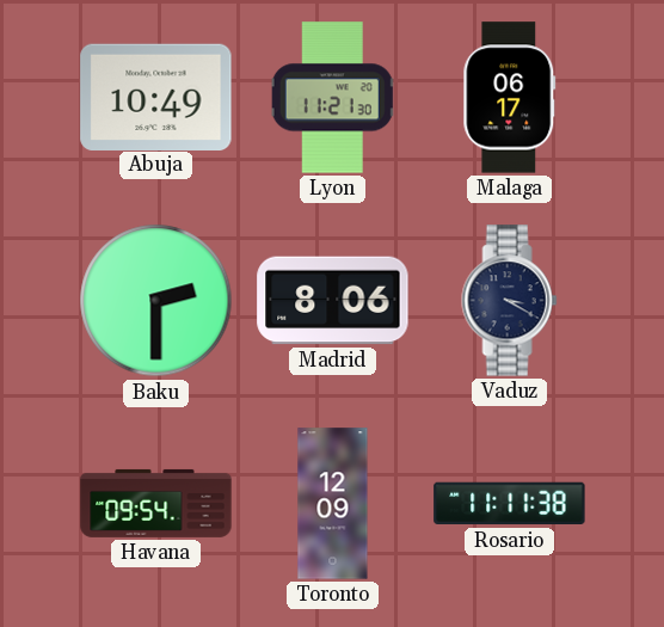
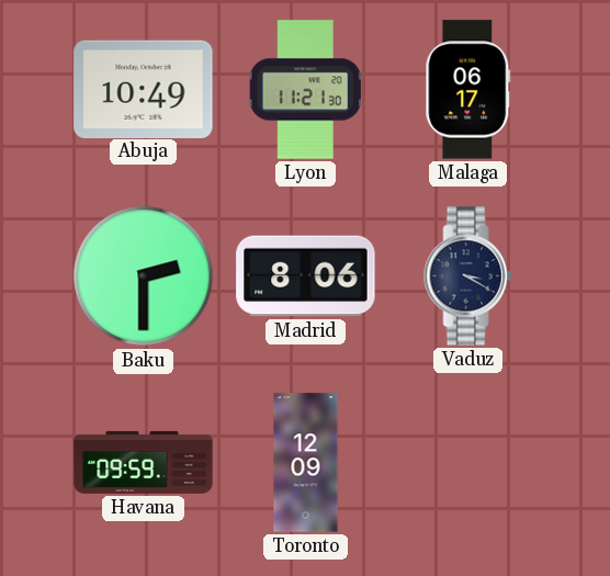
Havana: 09:54 -> 09:59 (144, 462)
Rosario: 11:11 -> none (510, 504)
